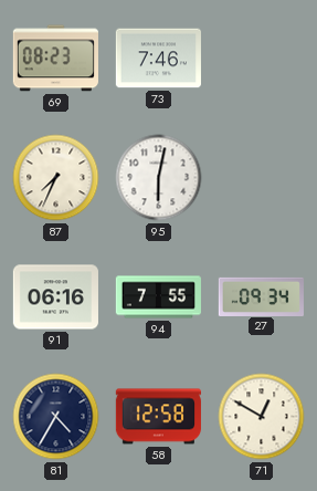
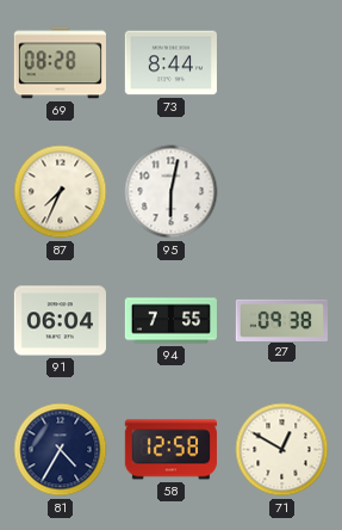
69: 08:23 -> 08:28 (60, 63)
73: 7:46 -> 8:44 (170, 63)
91: 06:16 -> 06:04 (60, 321)
27: 09:34 -> 09:38 (281, 320)
